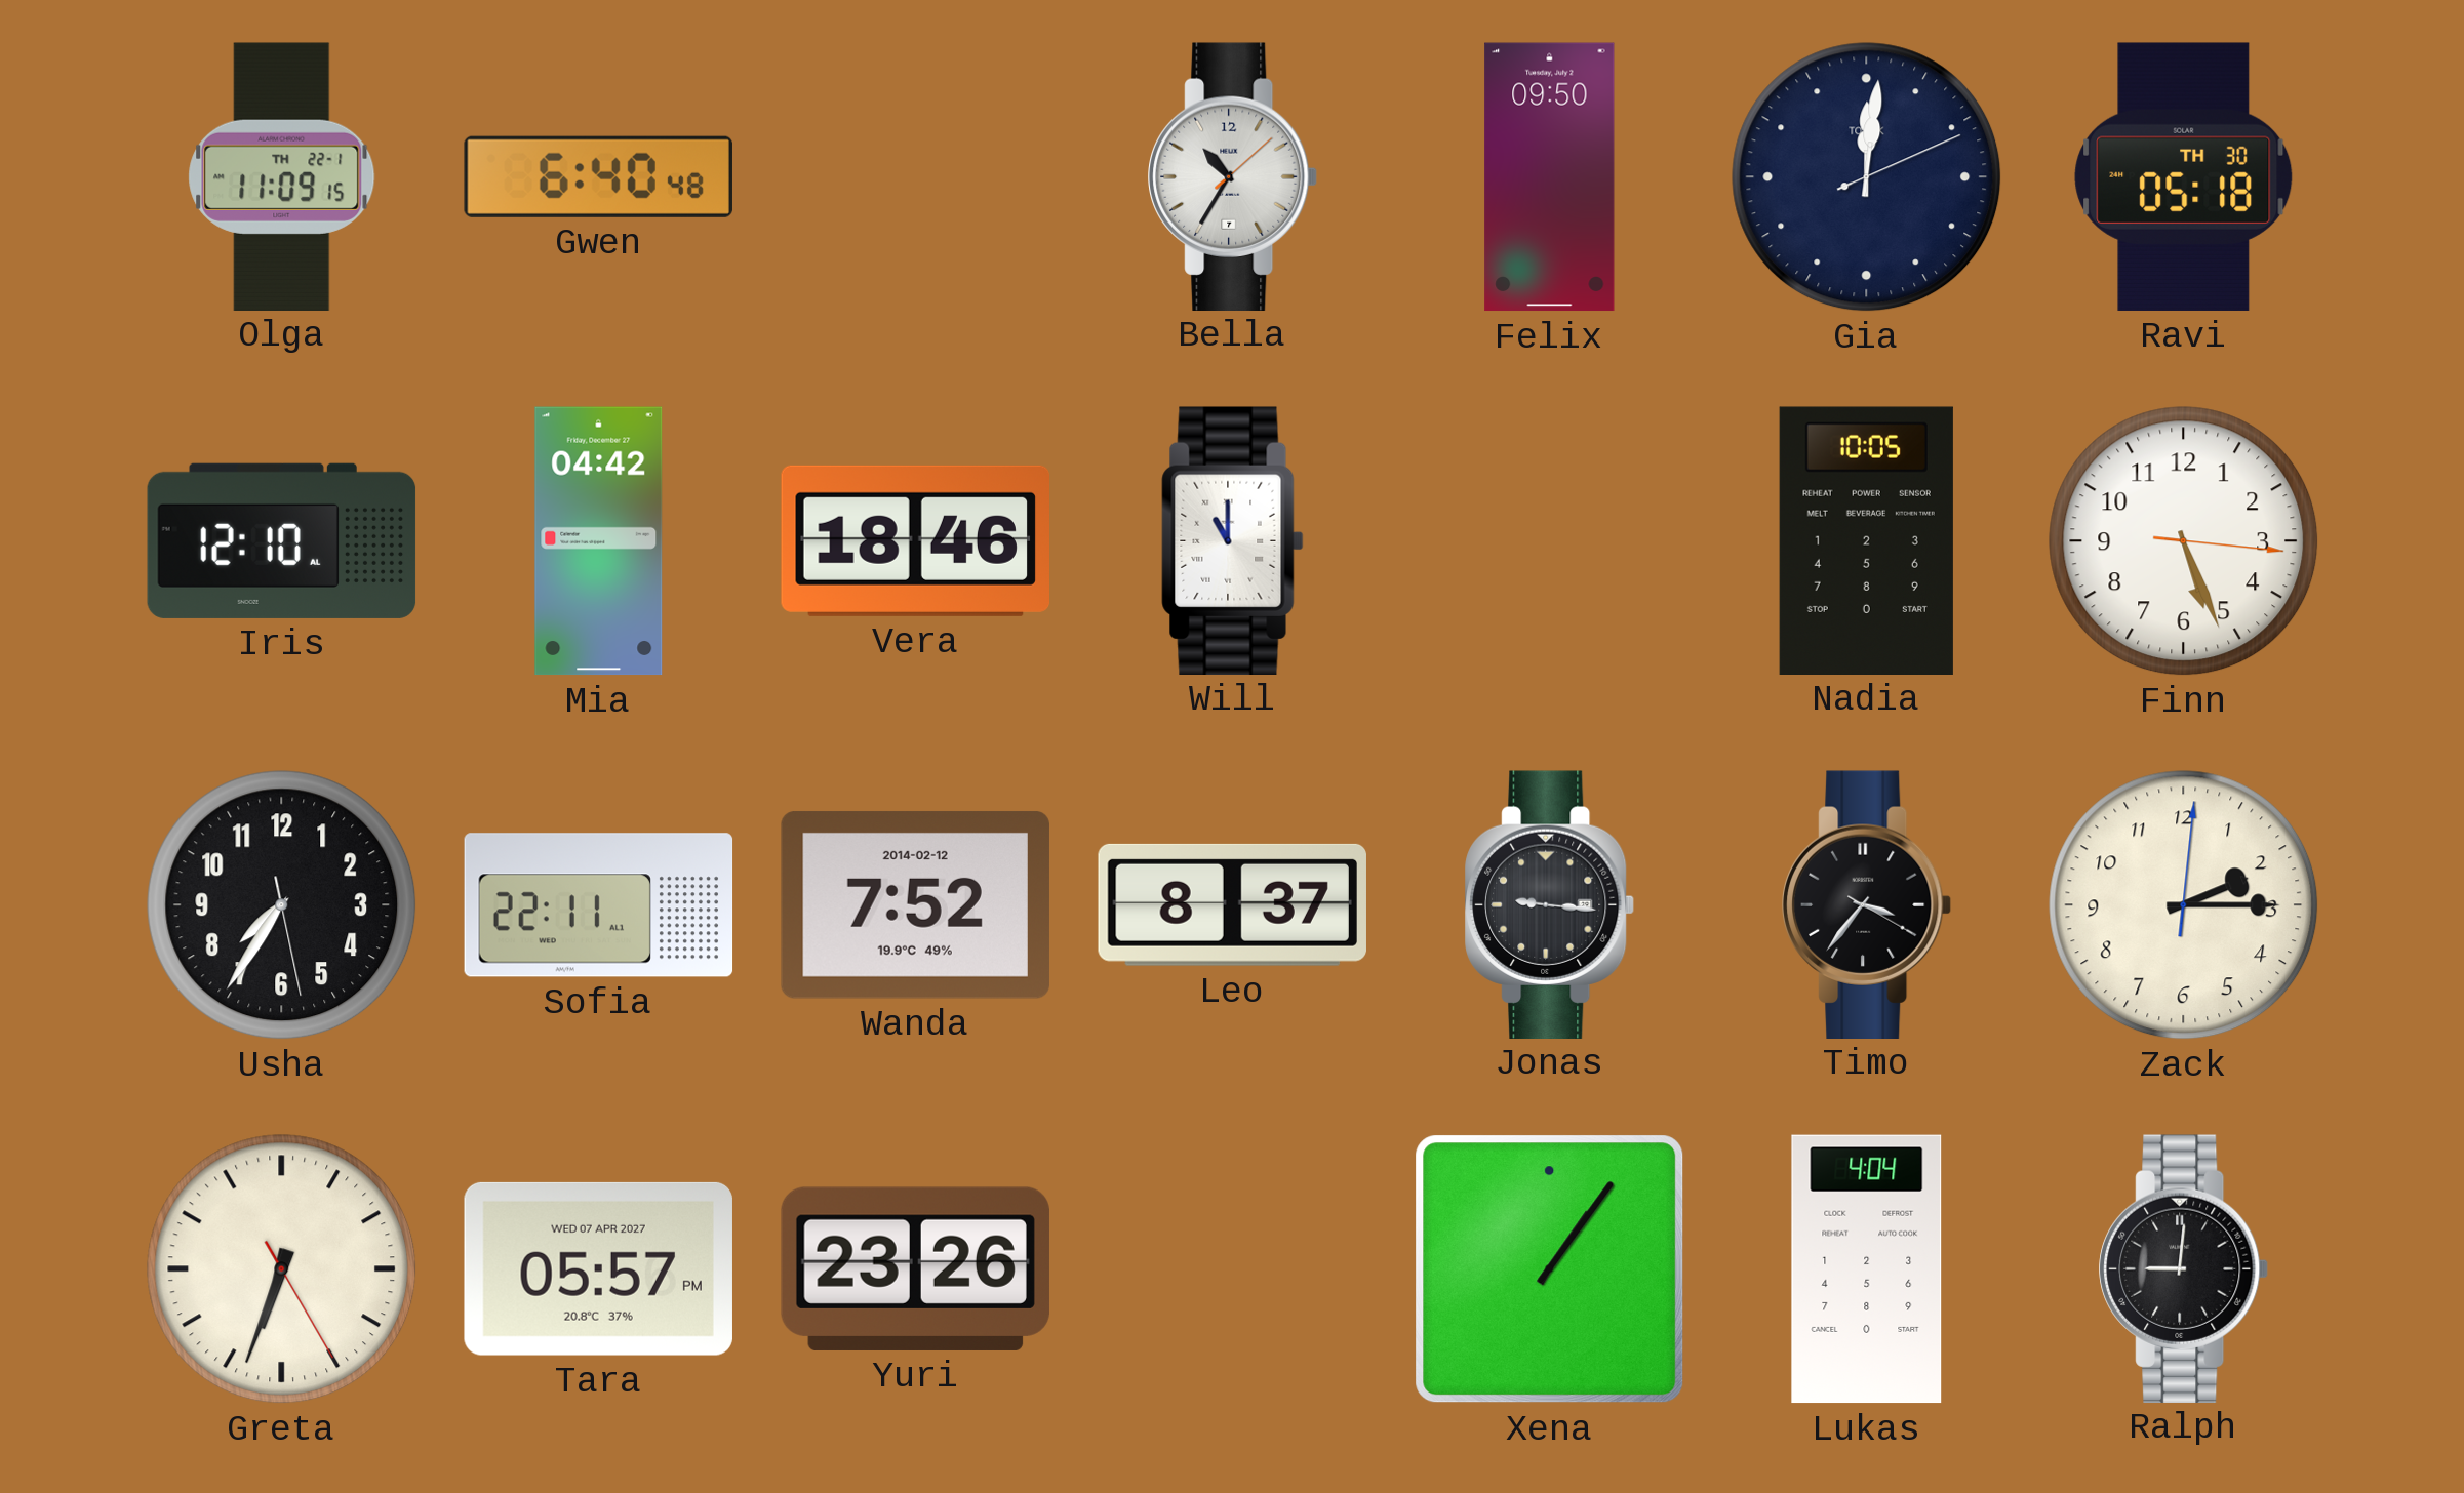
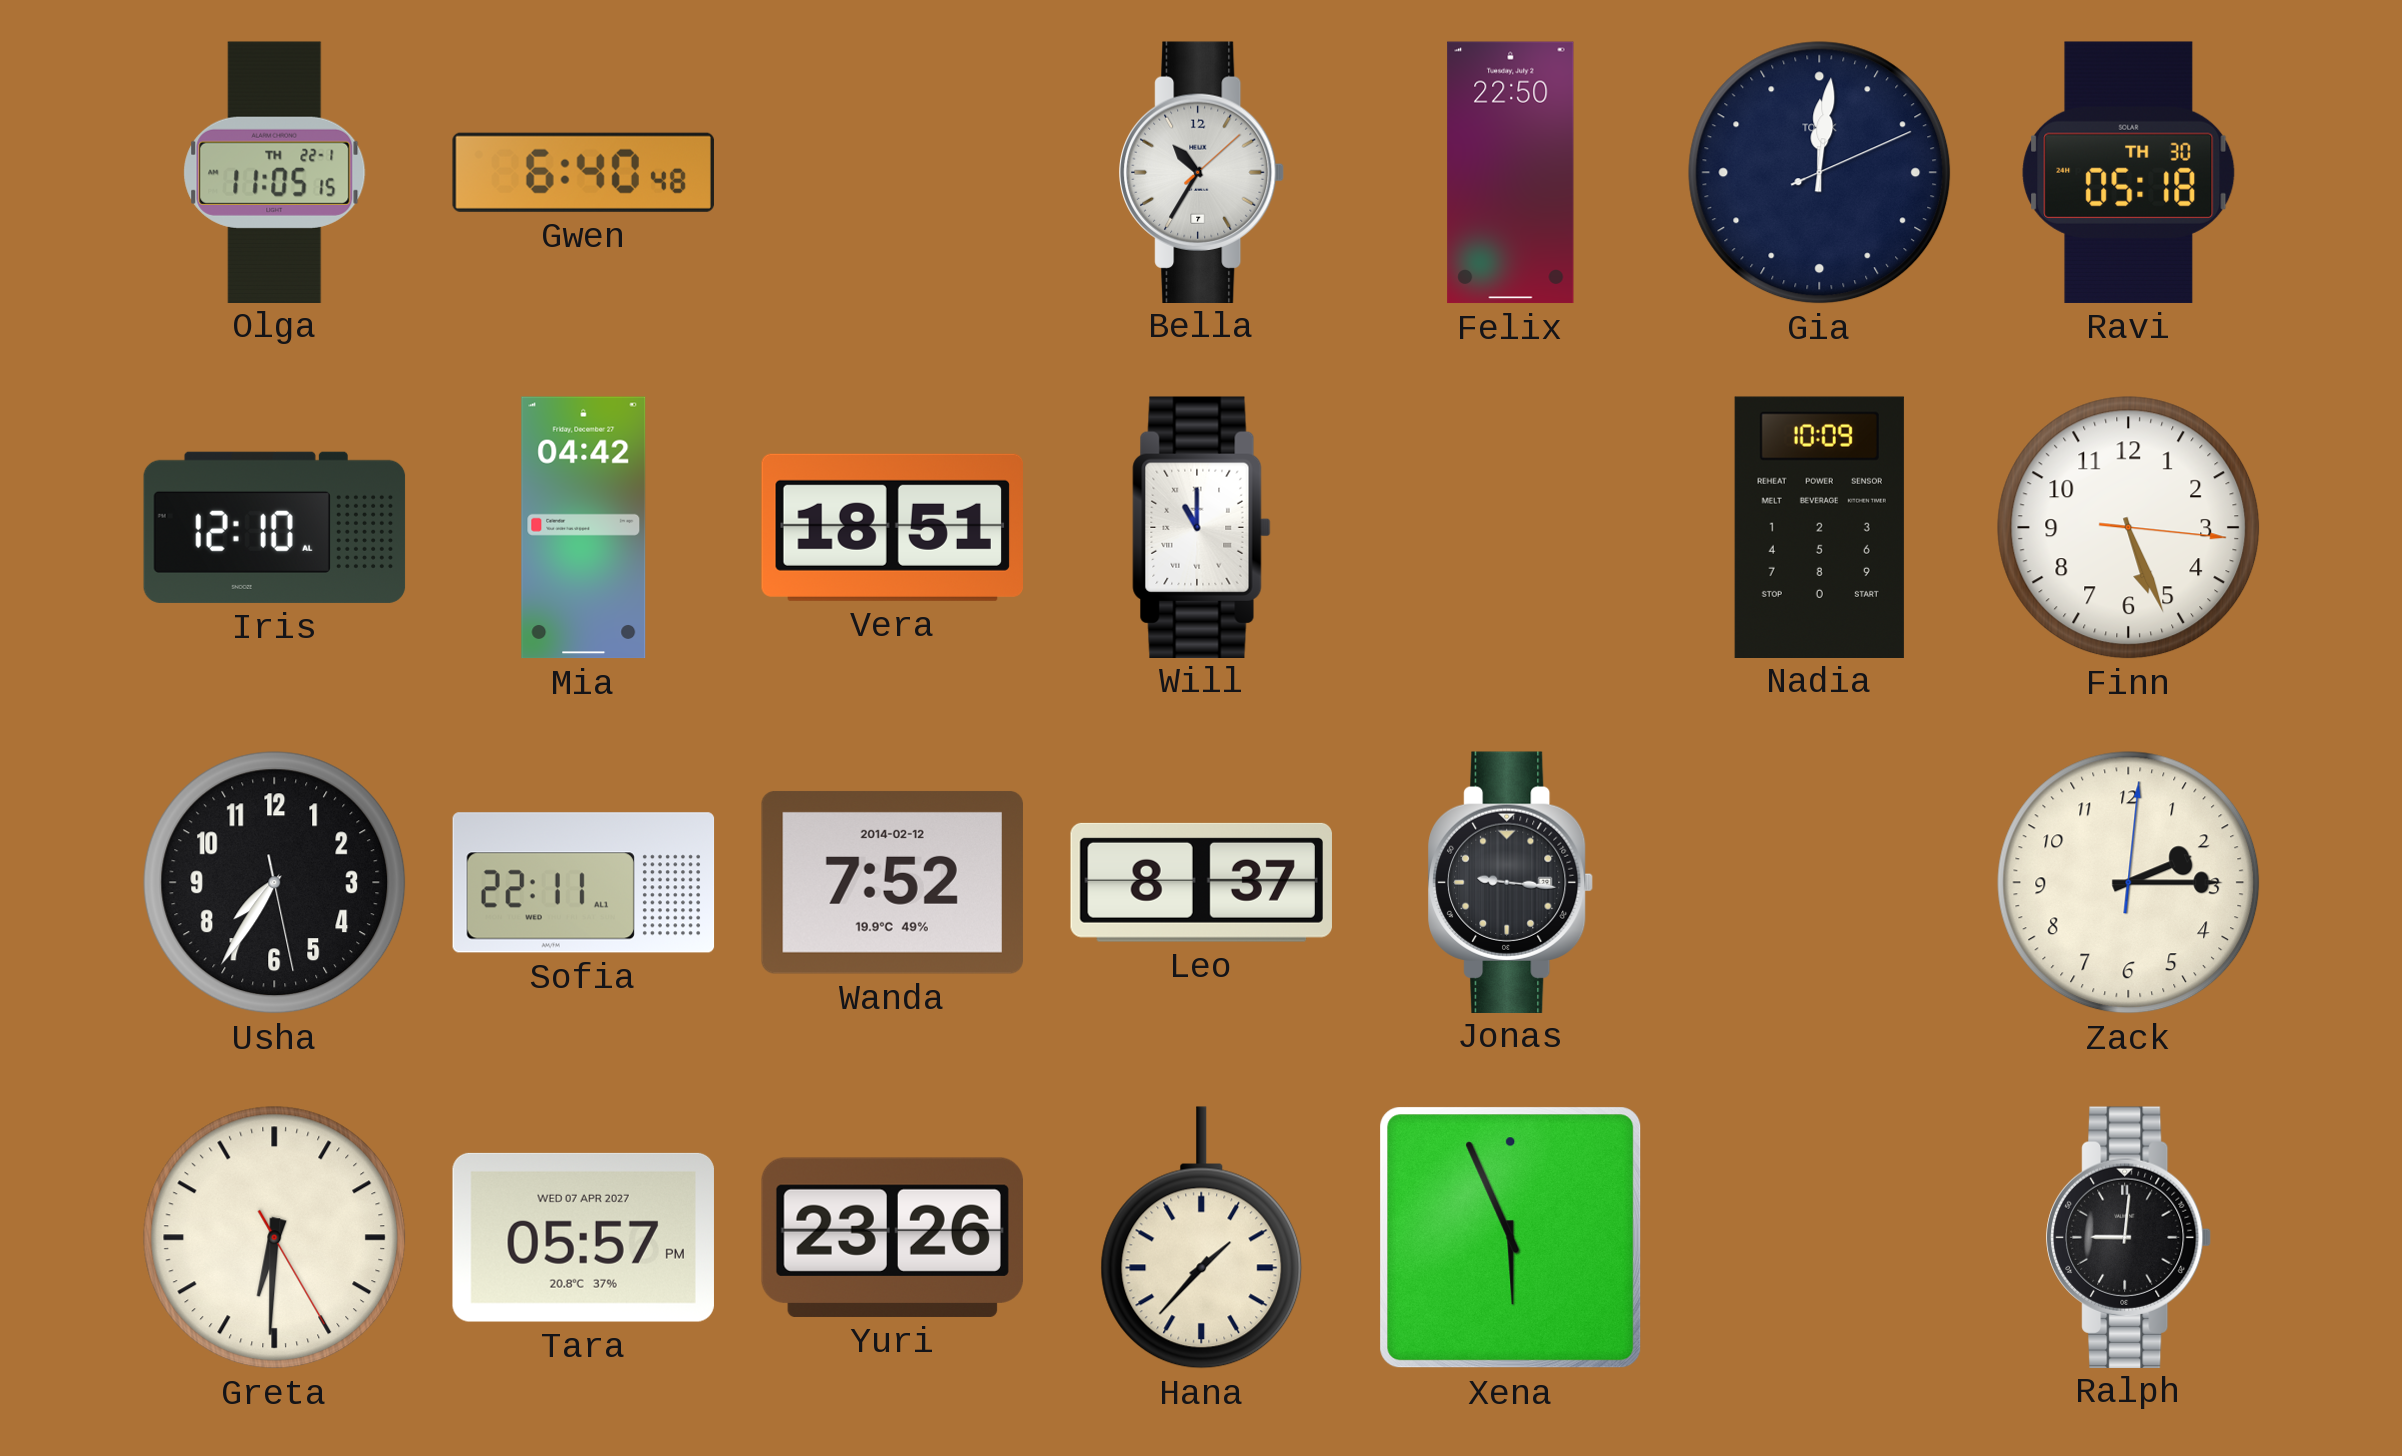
Olga: 11:09 -> 11:05 (275, 172)
Felix: 09:50 -> 22:50 (1511, 173)
Vera: 18:46 -> 18:51 (892, 527)
Nadia: 10:05 -> 10:09 (1819, 527)
Timo: 3:36 -> none (1867, 904)
Greta: 6:33 -> 6:30 (275, 1238)
Hana: none -> 1:37 (1202, 1238)
Xena: 1:06 -> 5:56 (1511, 1238)
Lukas: 4:04 -> none (1867, 1269)
